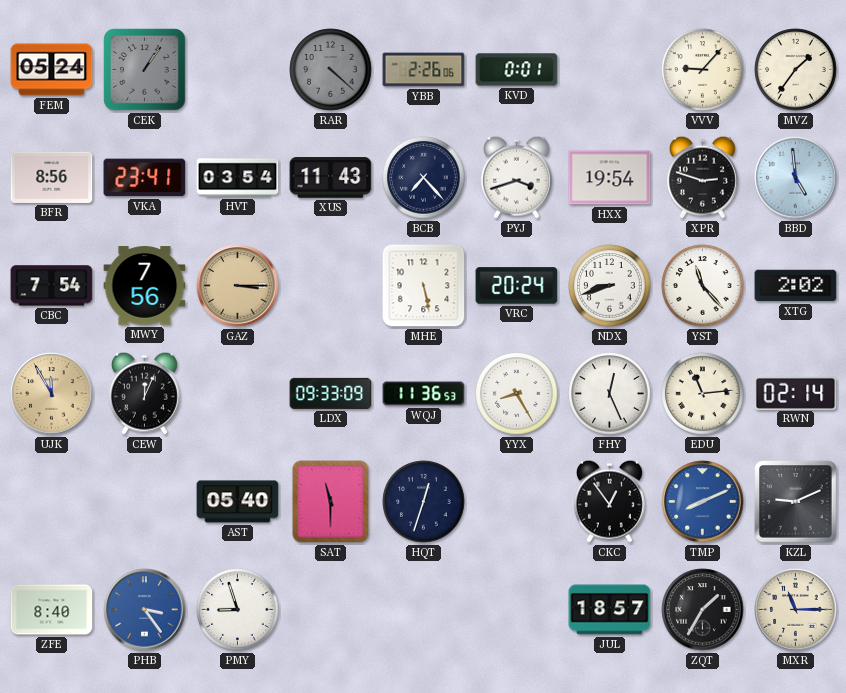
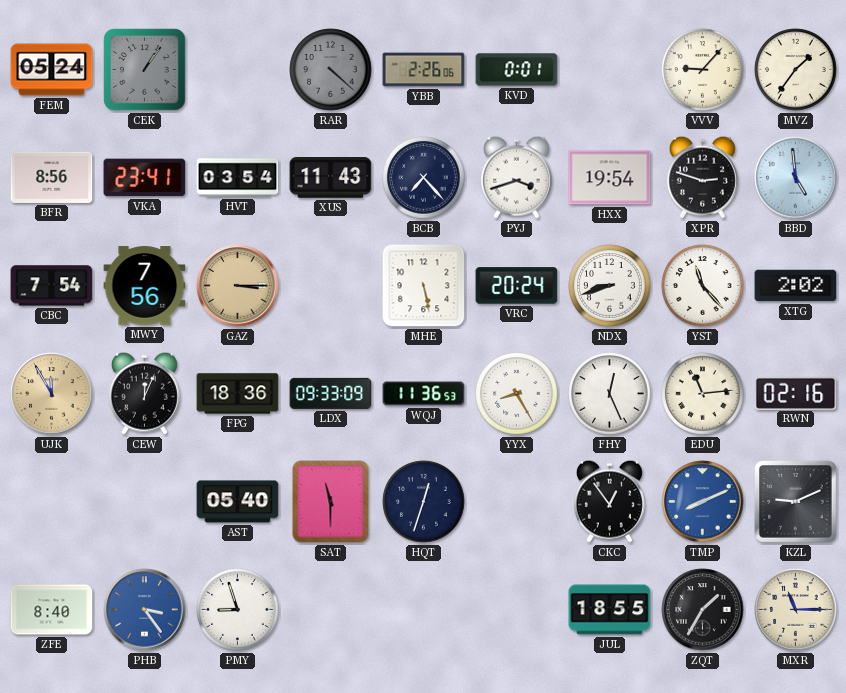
FPG: none -> 18:36 (238, 394)
RWN: 02:14 -> 02:16 (796, 393)
JUL: 18:57 -> 18:55 (610, 610)
